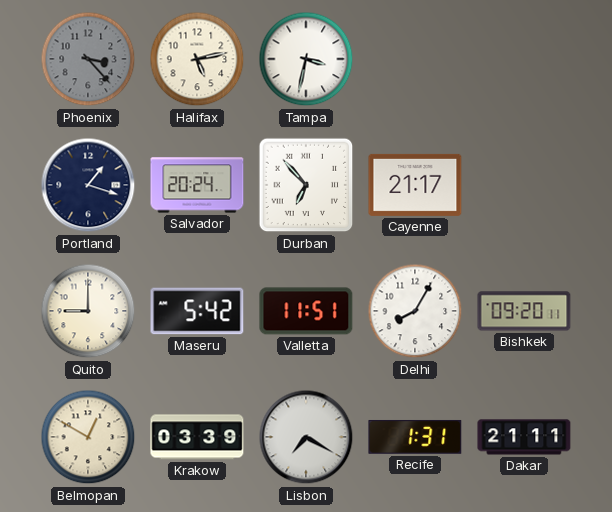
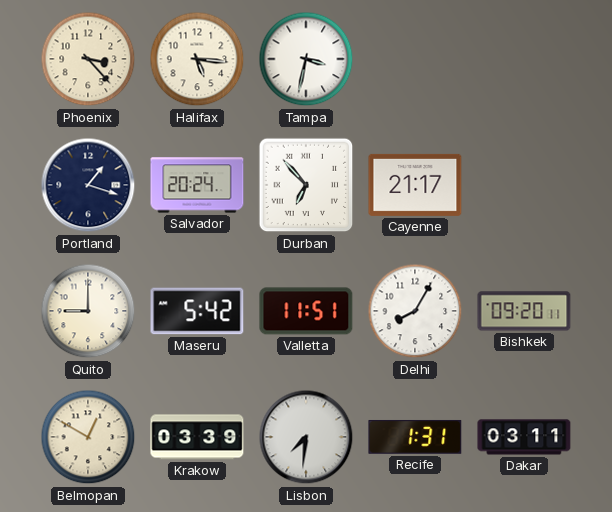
Phoenix dial: grey -> cream (88, 59)
Halifax: 5:13 -> 5:16 (197, 59)
Lisbon: 7:20 -> 7:31 (306, 437)
Dakar: 21:11 -> 03:11 (524, 437)
